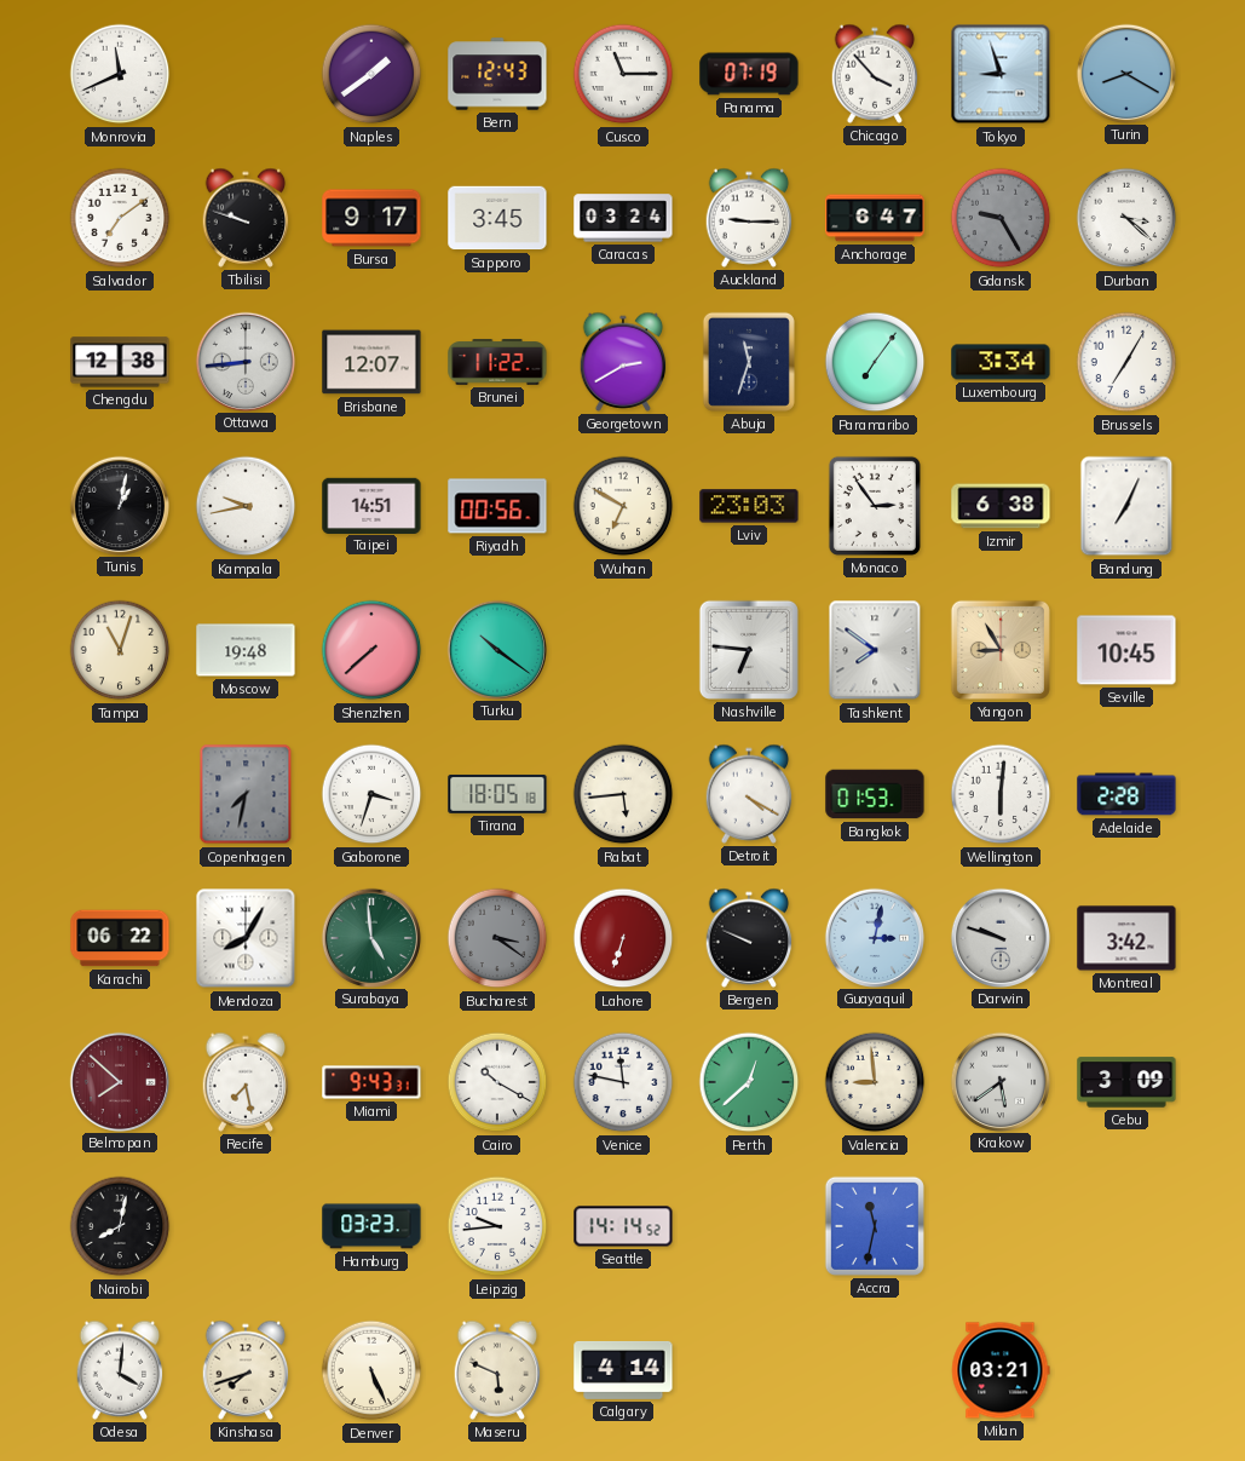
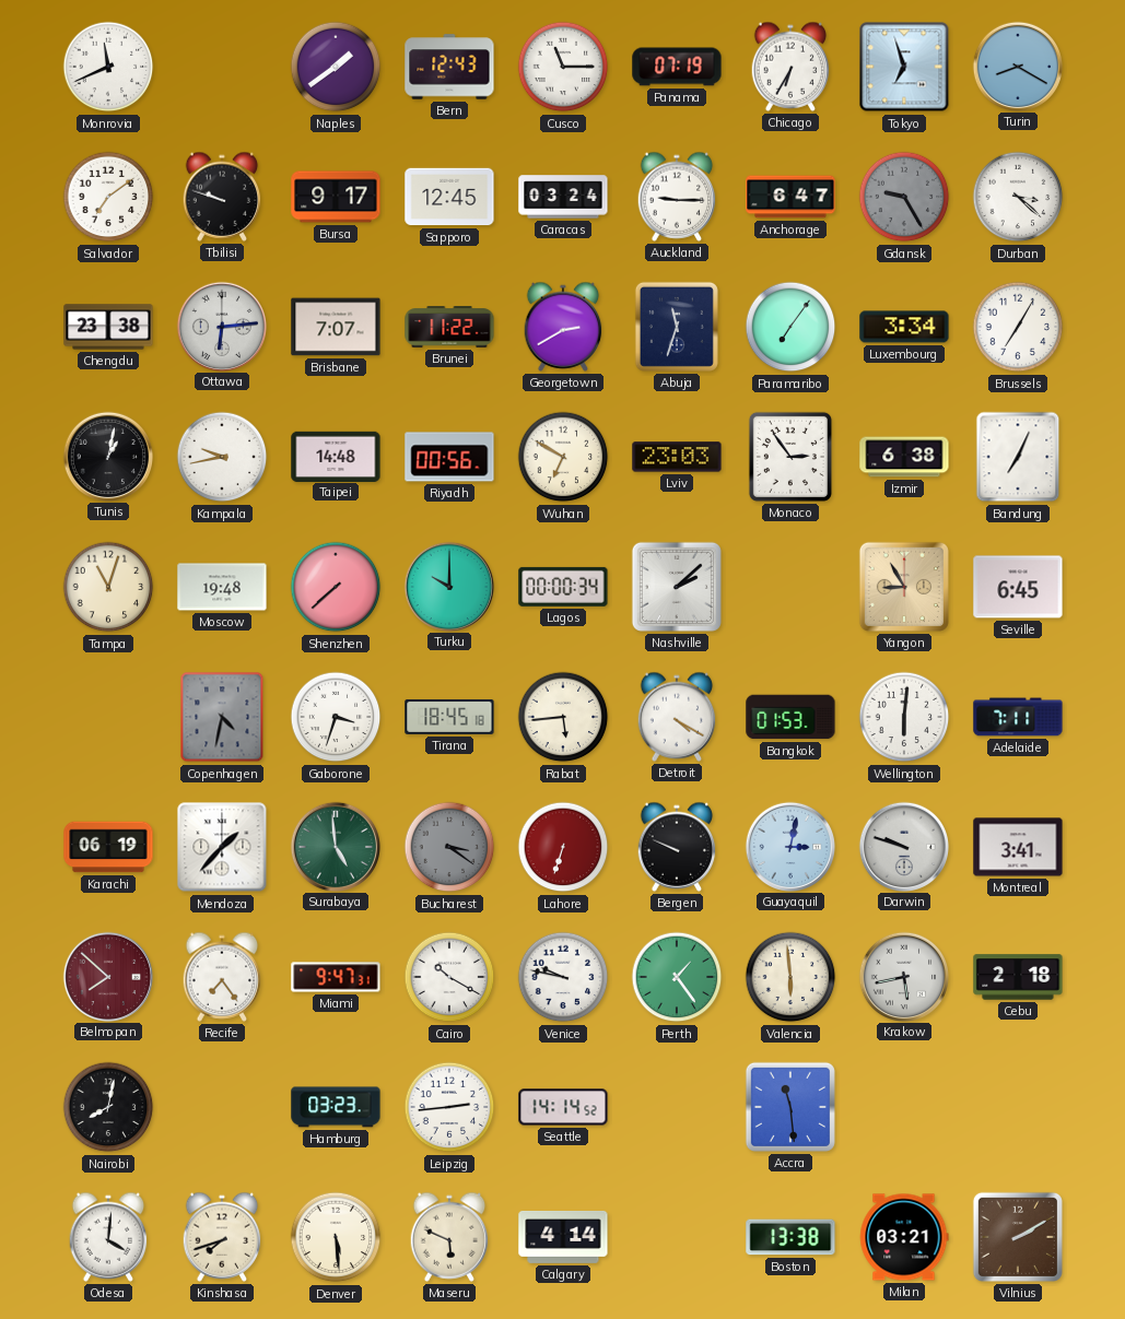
Chicago: 3:53 -> 6:35 (790, 67)
Tokyo: 8:57 -> 6:57 (904, 67)
Sapporo: 3:45 -> 12:45 (449, 197)
Chengdu: 12:38 -> 23:38 (108, 327)
Ottawa: 8:44 -> 6:14 (221, 326)
Brisbane: 12:07 -> 7:07 (336, 327)
Taipei: 14:51 -> 14:48 (336, 456)
Turku: 10:21 -> 10:00 (448, 586)
Lagos: none -> 00:00 (563, 587)
Nashville: 6:46 -> 2:08 (677, 587)
Tashkent: 7:51 -> none (875, 650)
Seville: 10:45 -> 6:45 (1018, 587)
Copenhagen: 7:32 -> 4:32 (222, 717)
Tirana: 18:05 -> 18:45 (449, 717)
Adelaide: 2:28 -> 7:11 (1018, 717)
Karachi: 06:22 -> 06:19 (108, 847)
Mendoza: 8:05 -> 1:37 (222, 847)
Montreal: 3:42 -> 3:41 (1018, 847)
Recife: 7:28 -> 7:24 (222, 977)
Miami: 9:43 -> 9:47 (336, 977)
Venice: 11:47 -> 9:47 (563, 977)
Perth: 12:38 -> 1:24 (677, 977)
Valencia: 8:59 -> 5:59 (790, 977)
Krakow: 5:39 -> 5:43 (903, 976)
Cebu: 3:09 -> 2:18 (1018, 977)
Leipzig: 9:44 -> 2:44 (449, 1107)
Accra: 11:32 -> 11:29 (790, 1107)
Denver: 5:26 -> 5:29 (336, 1237)
Boston: none -> 13:38 (790, 1237)
Vilnius: none -> 2:10 (1018, 1237)
